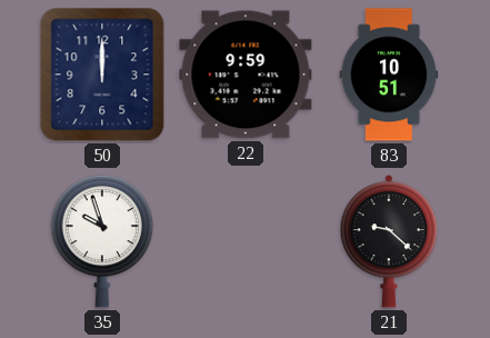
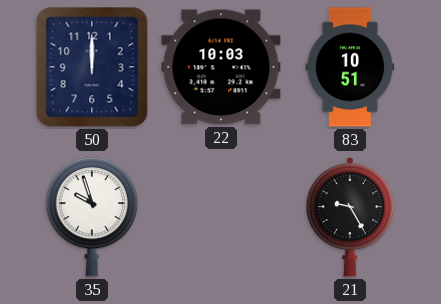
22: 9:59 -> 10:03 (221, 67)
21: 9:22 -> 9:25 (350, 217)
